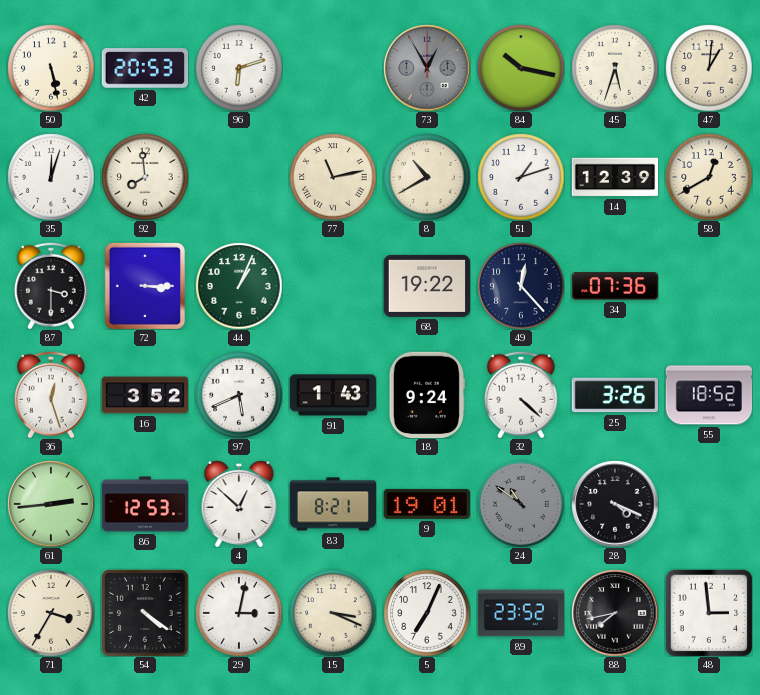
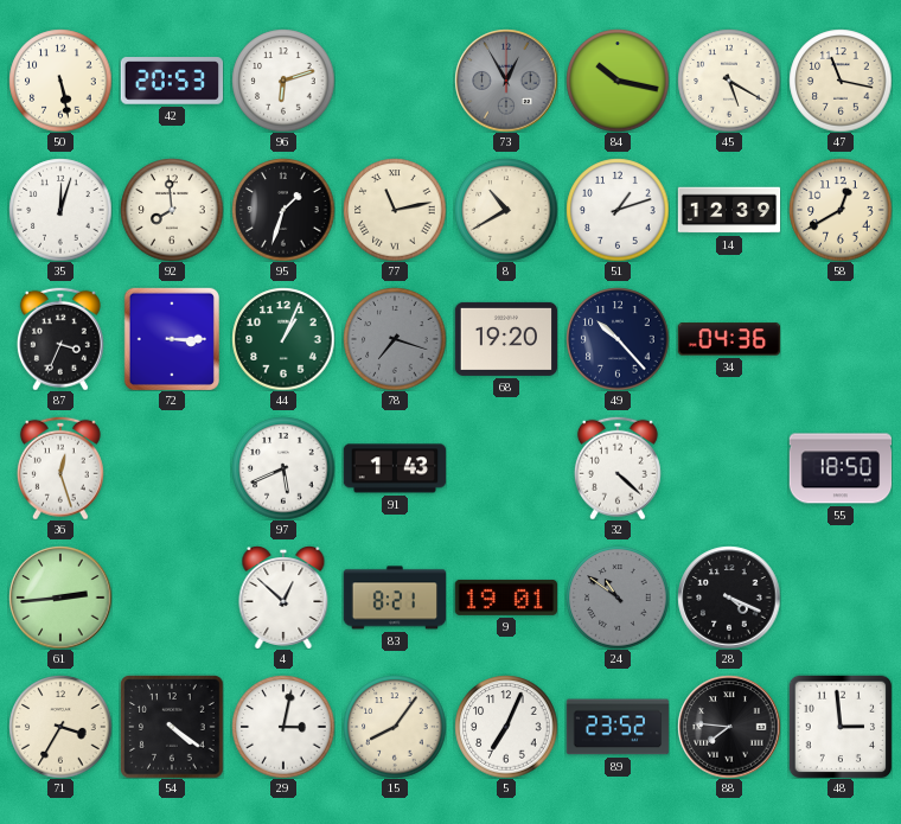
45: 5:33 -> 5:20 (729, 81)
47: 1:01 -> 11:17 (841, 81)
95: none -> 1:33 (283, 210)
87: 3:30 -> 3:34 (60, 339)
78: none -> 7:18 (395, 339)
68: 19:22 -> 19:20 (506, 339)
49: 12:23 -> 10:23 (618, 339)
34: 07:36 -> 04:36 (729, 339)
16: 3:52 -> none (145, 395)
18: 9:24 -> none (427, 395)
25: 3:26 -> none (615, 395)
55: 18:52 -> 18:50 (841, 468)
86: 12:53 -> none (145, 504)
15: 3:19 -> 8:06 (395, 727)
88: 7:43 -> 7:46 (729, 727)
